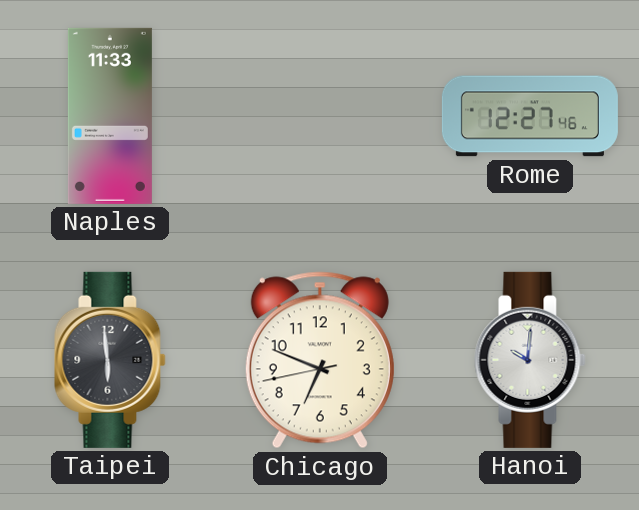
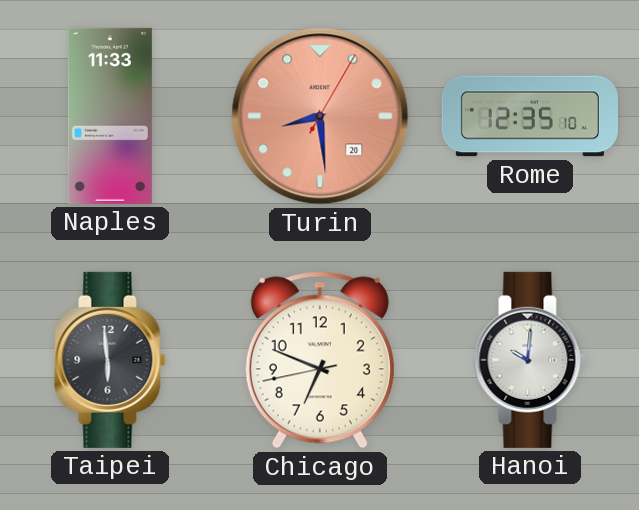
Turin: none -> 8:29 (320, 116)
Rome: 12:27 -> 12:35 (530, 116)
